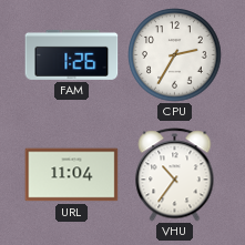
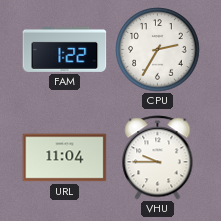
FAM: 1:26 -> 1:22 (65, 49)
VHU: 10:36 -> 9:45 (158, 158)
